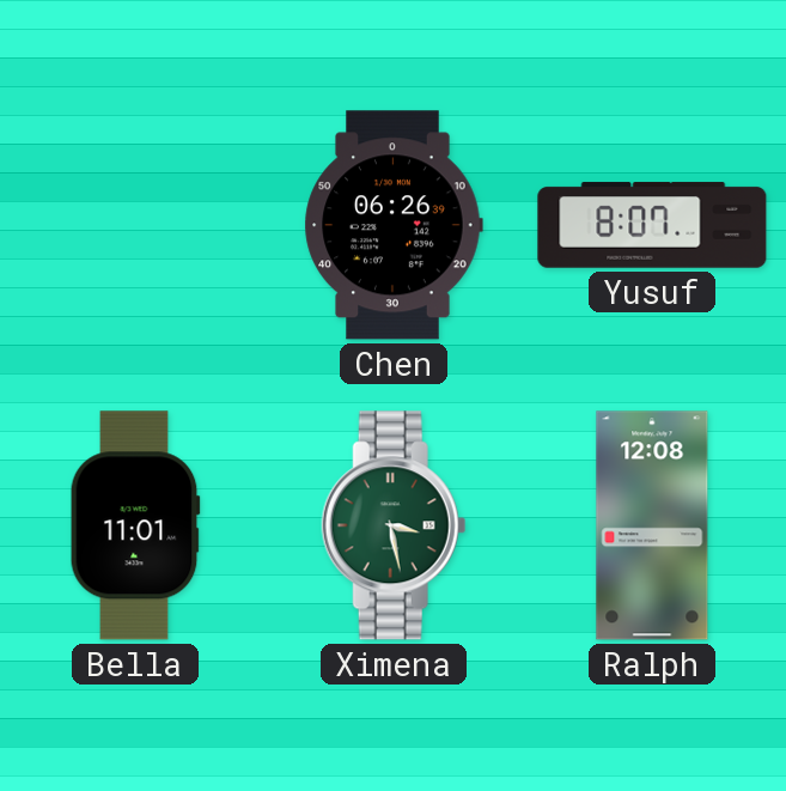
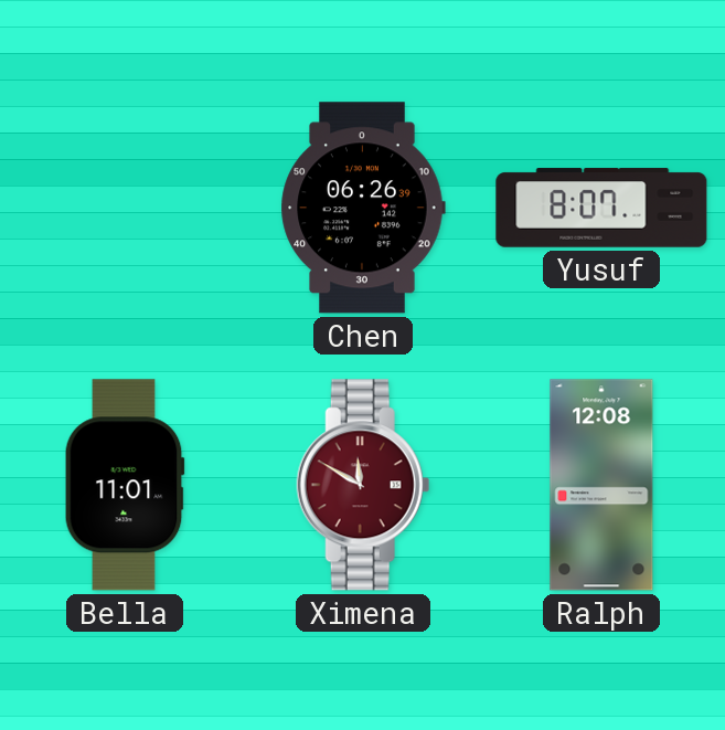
Ximena: 3:28 -> 11:50 (363, 485)
Ximena dial: green -> burgundy (363, 485)
